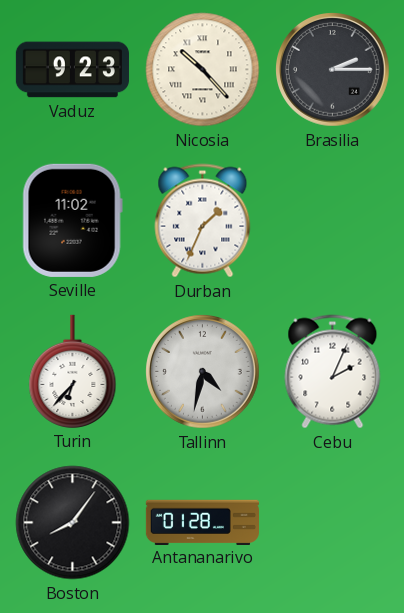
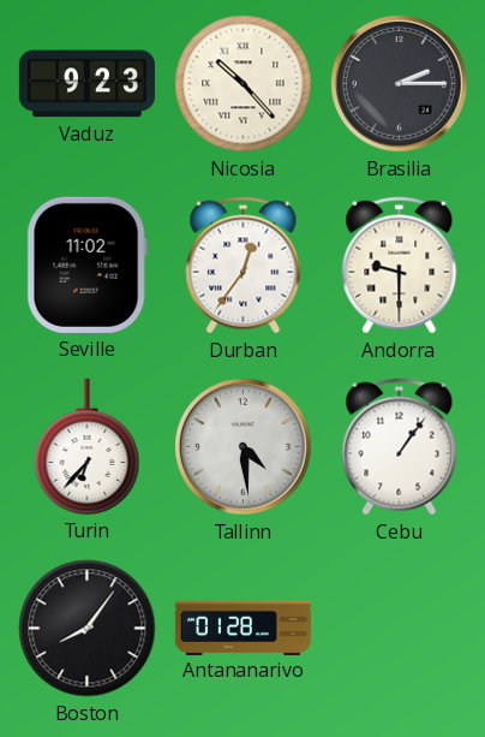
Durban: 1:34 -> 12:36 (244, 266)
Andorra: none -> 9:30 (400, 266)
Tallinn: 4:32 -> 4:29 (244, 447)
Cebu: 2:04 -> 1:06 (400, 447)
